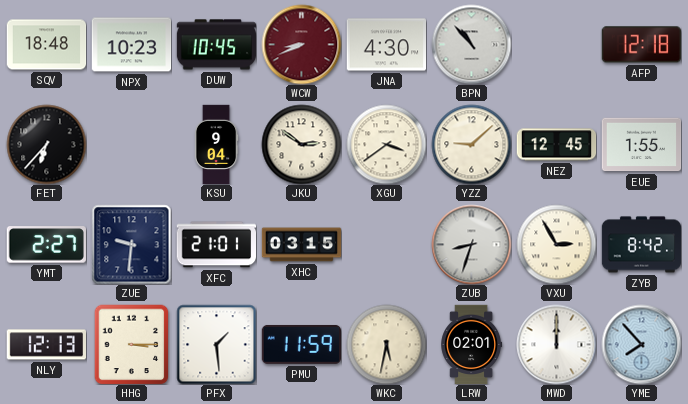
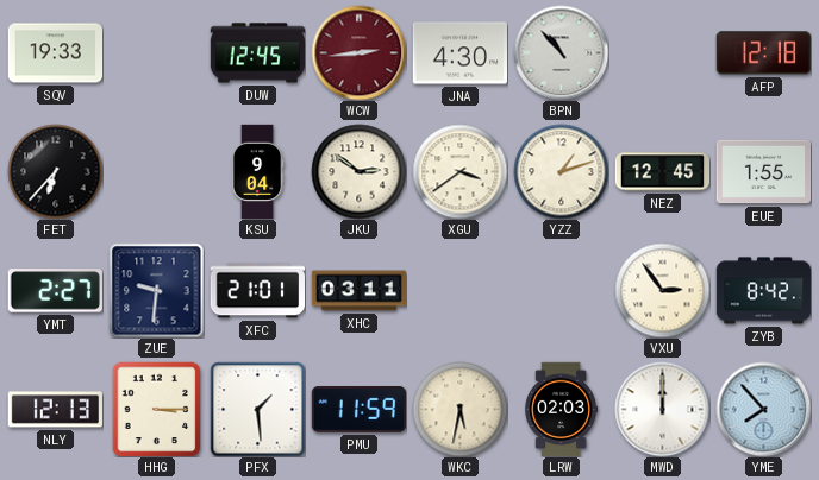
SQV: 18:48 -> 19:33 (55, 53)
NPX: 10:23 -> none (131, 45)
DUW: 10:45 -> 12:45 (257, 53)
WCW: 8:41 -> 2:44 (358, 52)
YZZ: 9:08 -> 1:12 (561, 171)
XHC: 03:15 -> 03:11 (358, 291)
ZUB: 8:33 -> none (471, 244)
VXU: 2:55 -> 2:54 (662, 290)
LRW: 02:01 -> 02:03 (562, 409)
